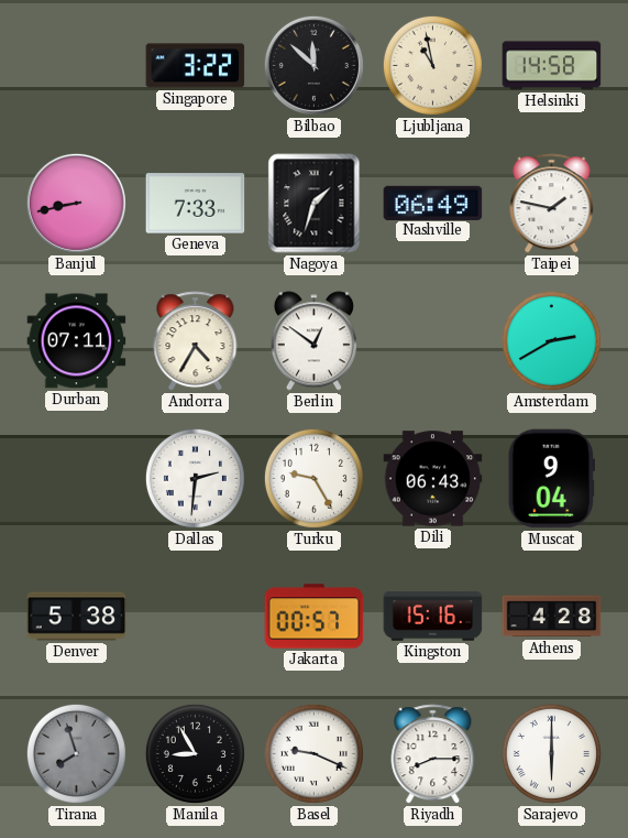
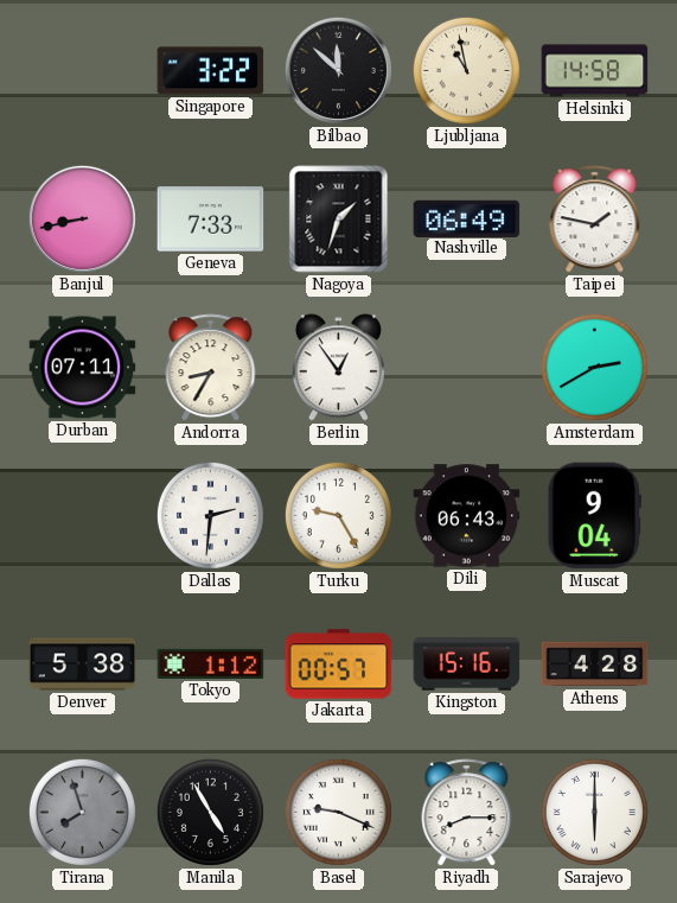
Andorra: 4:35 -> 8:35 (211, 368)
Berlin: 12:51 -> 12:54 (338, 368)
Tokyo: none -> 1:12 (211, 663)
Manila: 8:55 -> 4:55 (210, 812)
